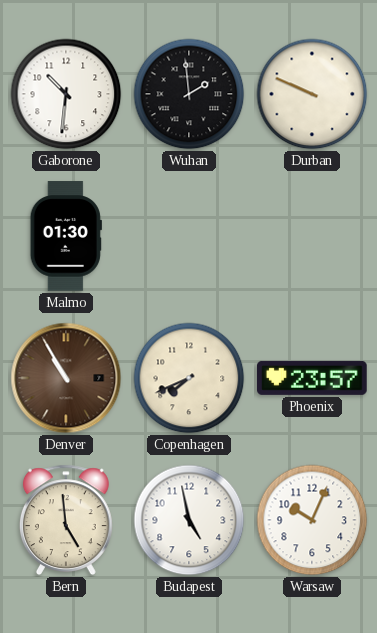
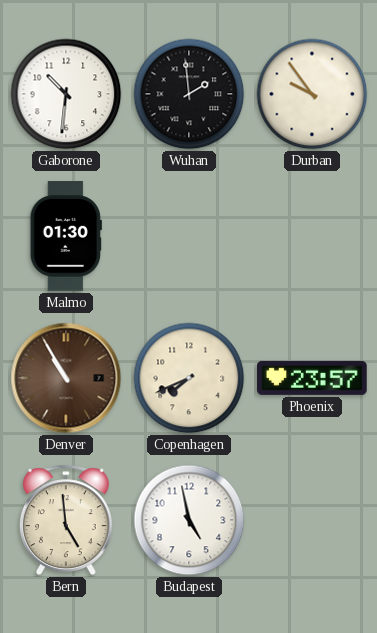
Durban: 9:49 -> 9:54 (312, 94)
Warsaw: 10:04 -> none (312, 520)
